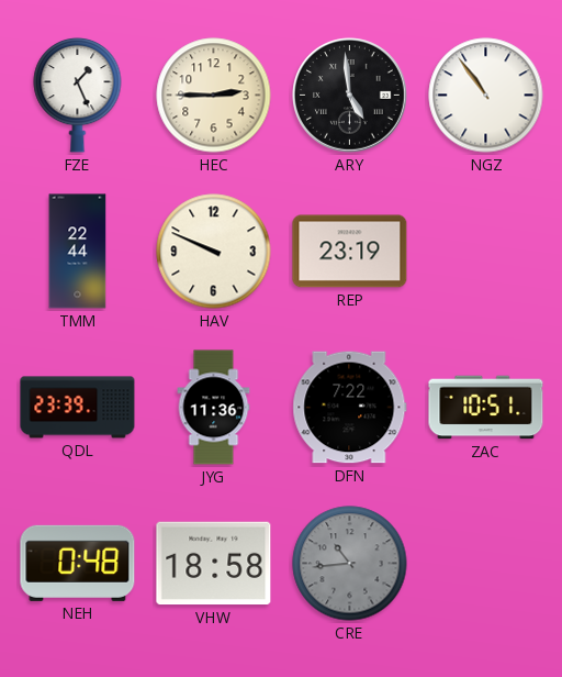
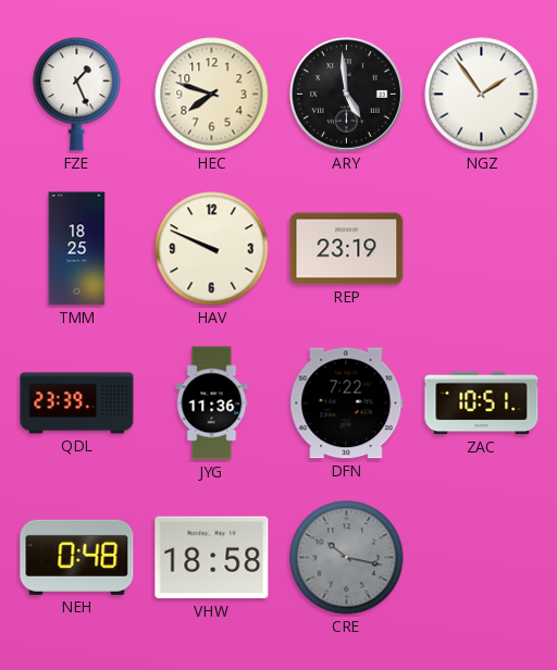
HEC: 2:45 -> 7:48 (212, 95)
NGZ: 10:54 -> 1:54 (482, 95)
TMM: 22:44 -> 18:25 (77, 249)
CRE: 10:44 -> 10:17 (347, 558)
